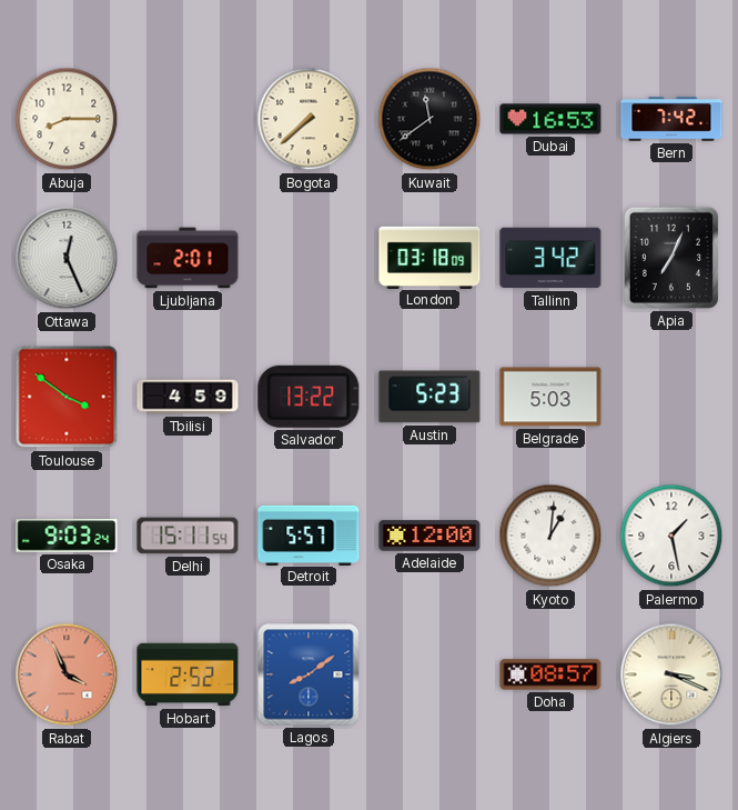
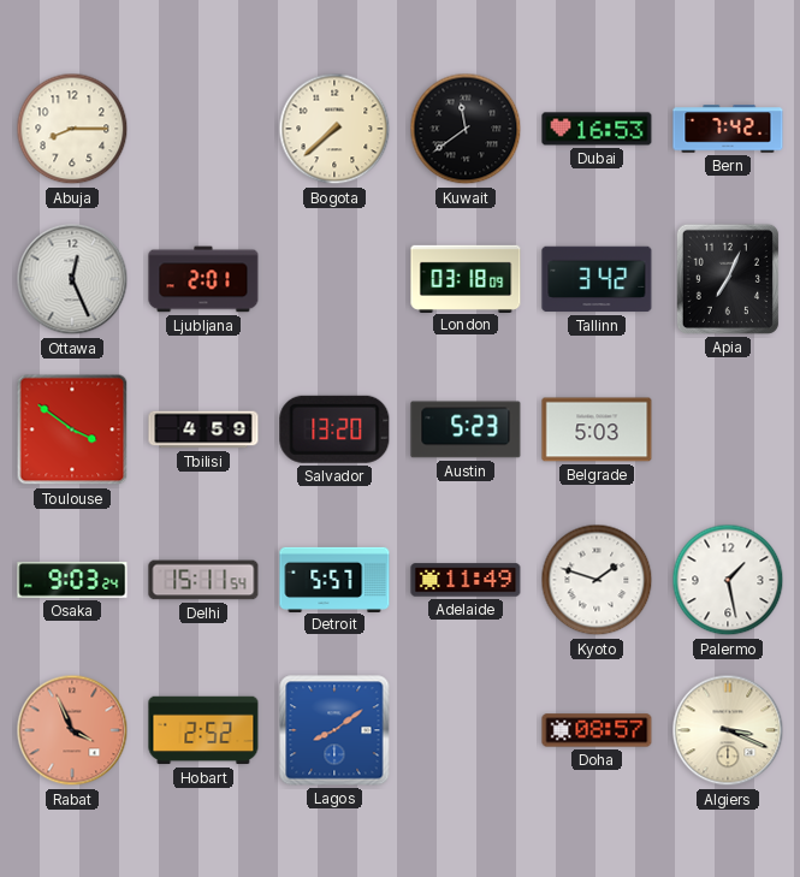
Salvador: 13:22 -> 13:20 (334, 429)
Adelaide: 12:00 -> 11:49 (466, 580)
Kyoto: 1:01 -> 1:48 (597, 580)
